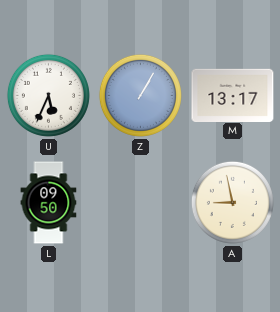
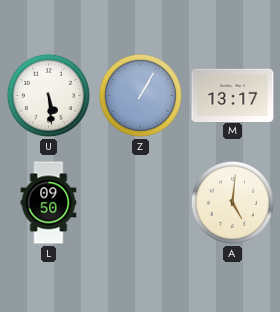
U: 5:34 -> 5:29 (48, 95)
A: 8:58 -> 5:01 (232, 202)
